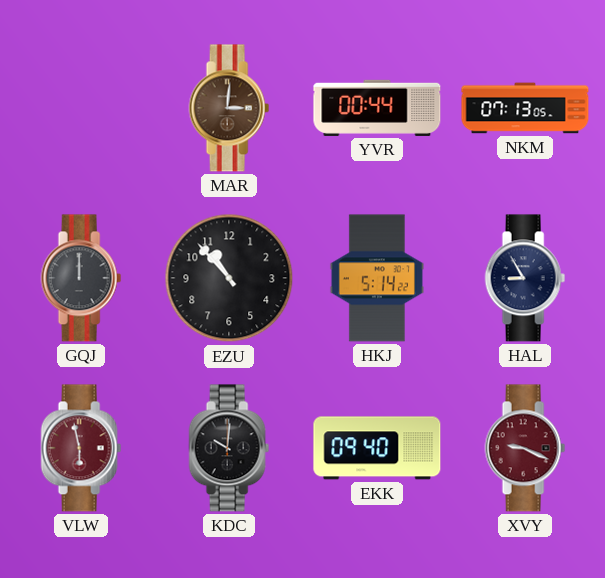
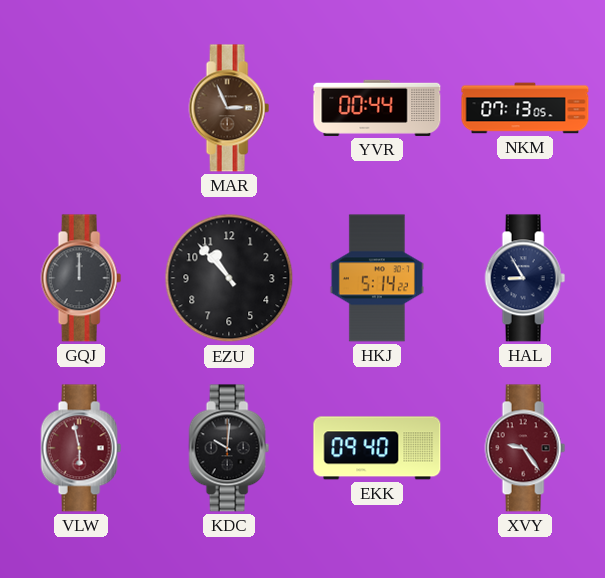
MAR: 3:01 -> 2:56 (229, 108)
XVY: 9:19 -> 9:24 (525, 448)
